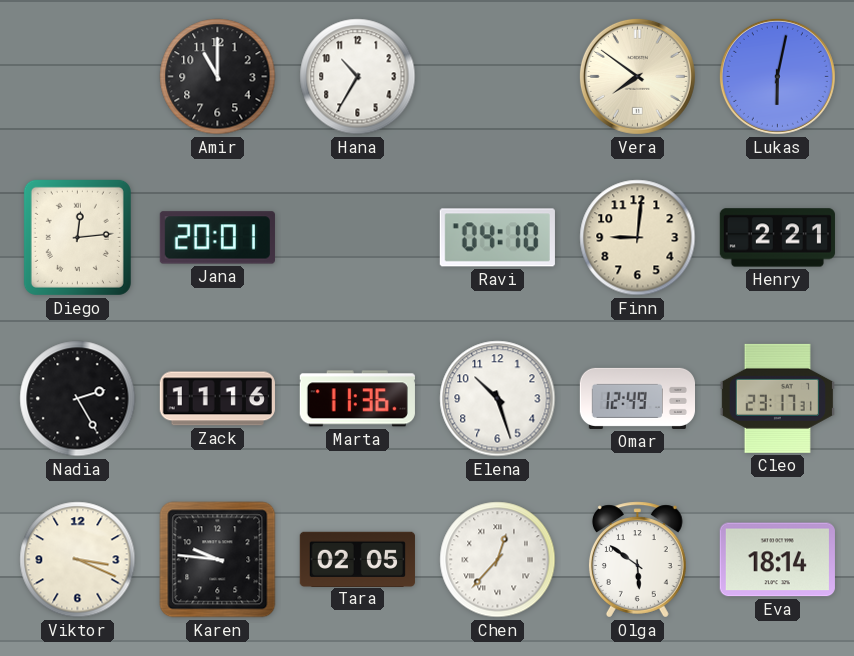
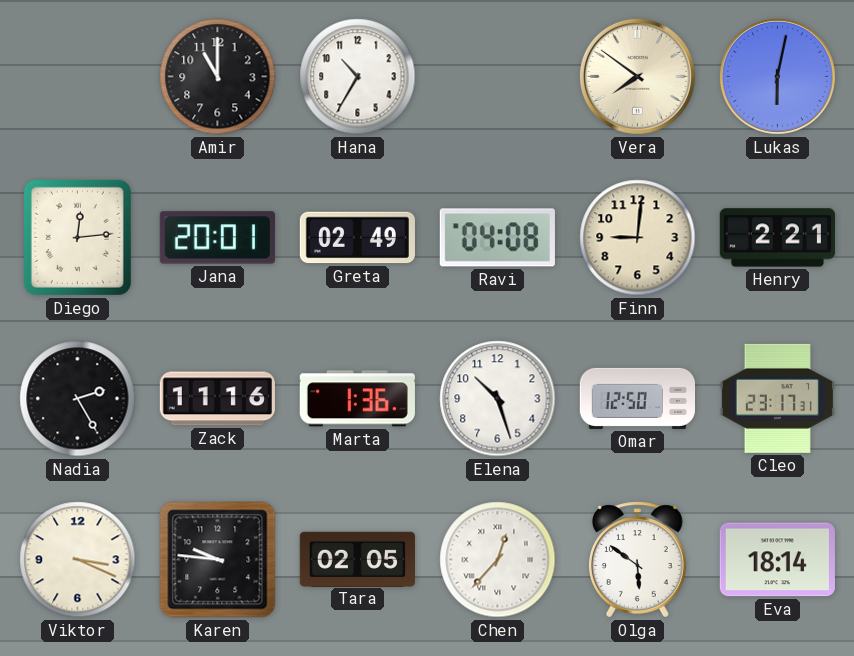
Greta: none -> 02:49 (357, 238)
Ravi: 04:10 -> 04:08 (497, 238)
Marta: 11:36 -> 1:36 (357, 399)
Omar: 12:49 -> 12:50 (637, 398)
